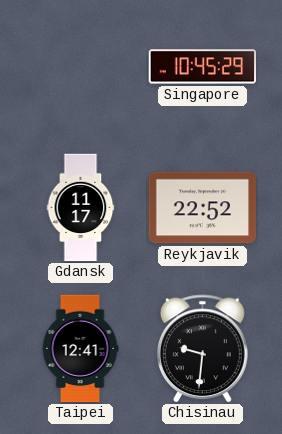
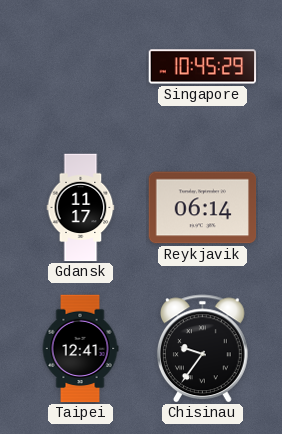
Reykjavik: 22:52 -> 06:14 (203, 208)
Chisinau: 9:31 -> 9:36 (202, 349)
